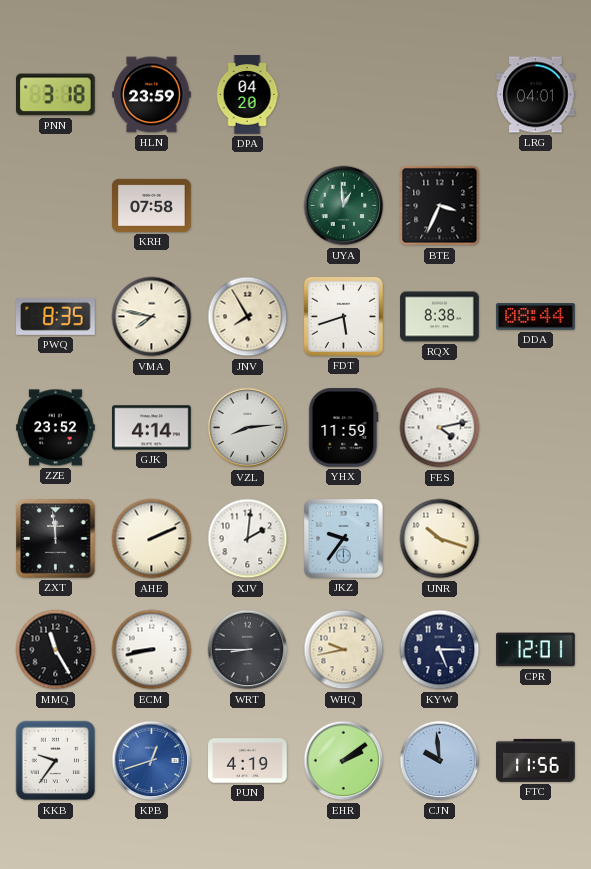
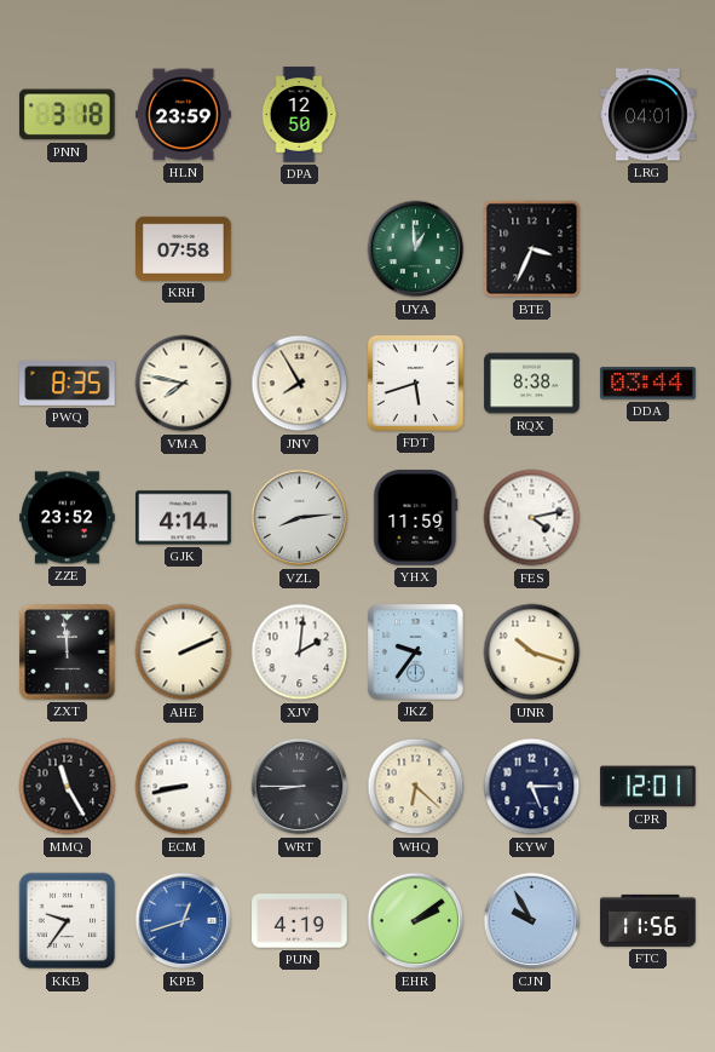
DPA: 04:20 -> 12:50 (299, 115)
DDA: 08:44 -> 03:44 (648, 384)
WHQ: 9:43 -> 6:22 (416, 787)
CJN: 9:59 -> 9:55 (532, 921)
